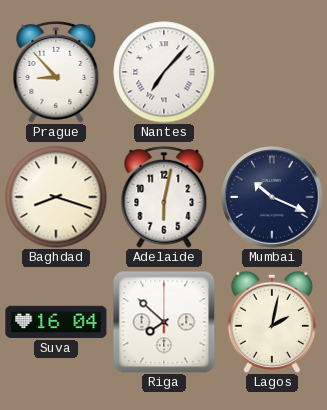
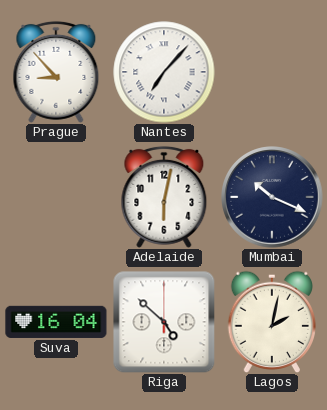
Baghdad: 8:18 -> none (56, 197)
Riga: 7:52 -> 4:52 (164, 322)
